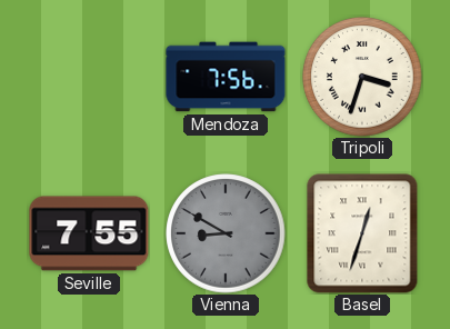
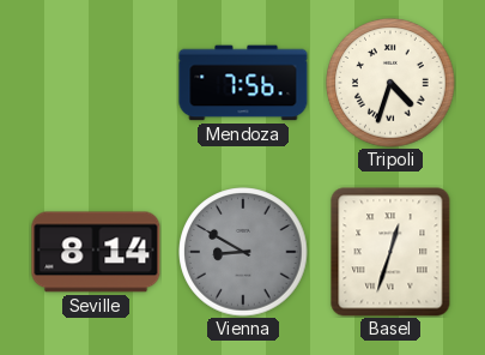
Tripoli: 3:33 -> 4:33 (390, 83)
Seville: 7:55 -> 8:14 (96, 252)
